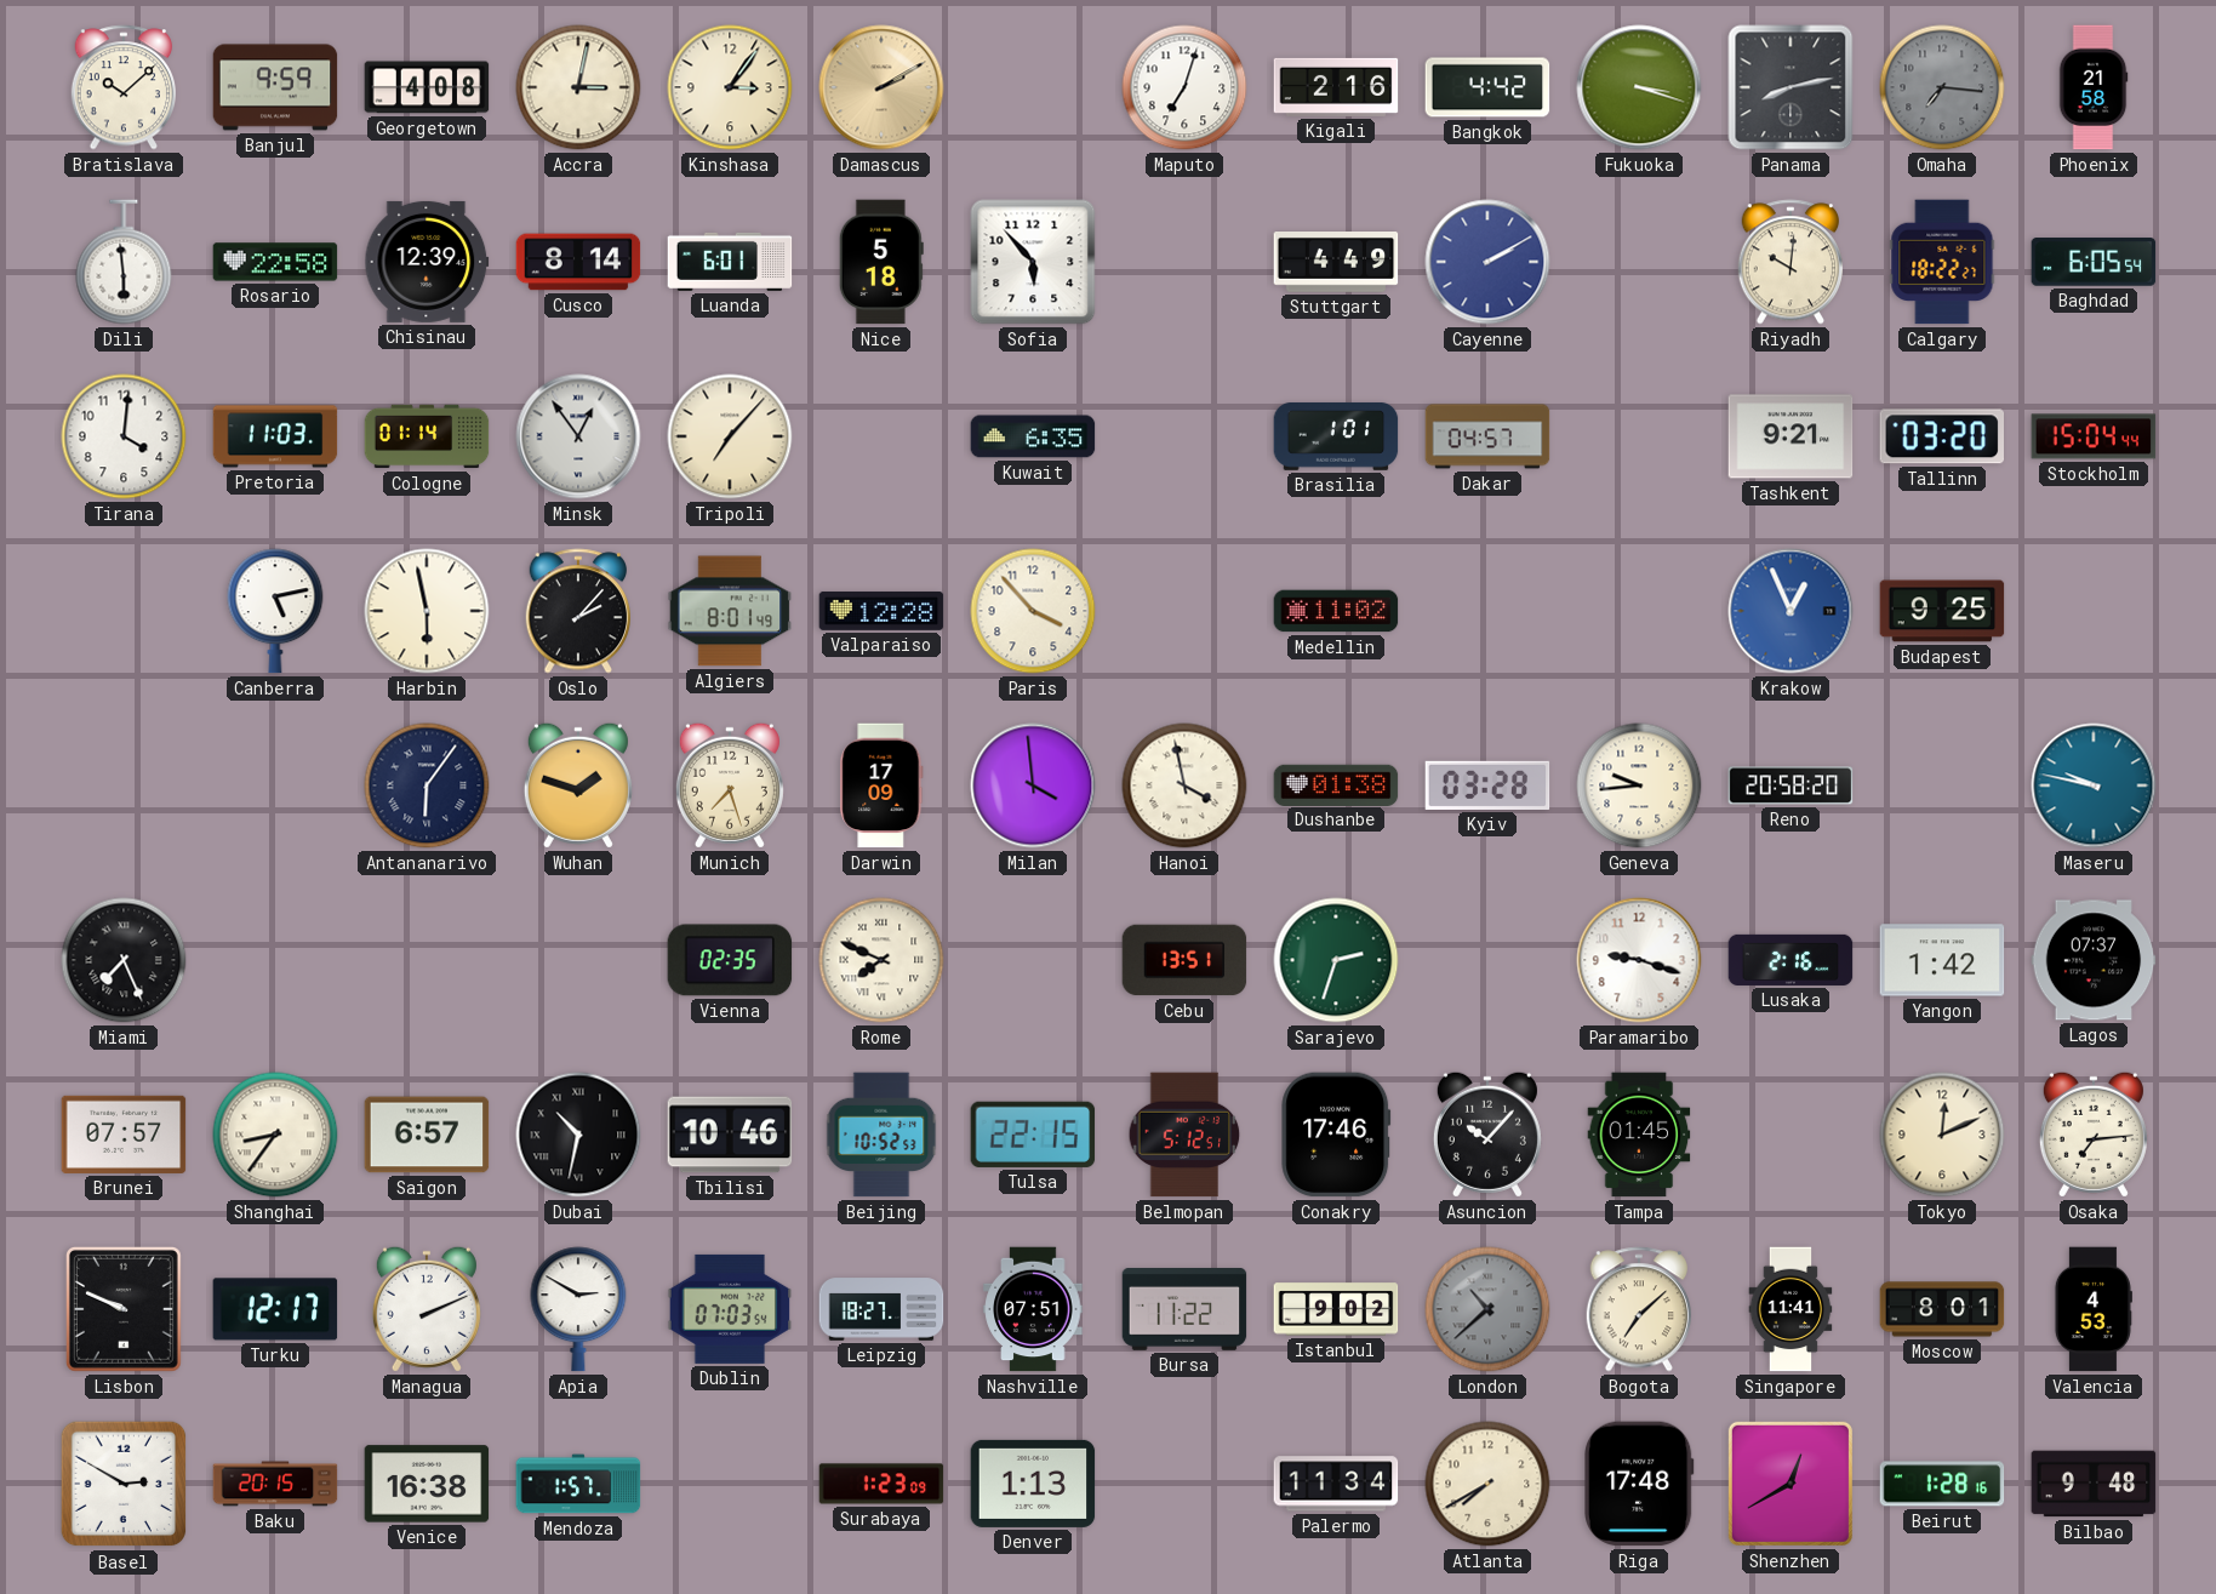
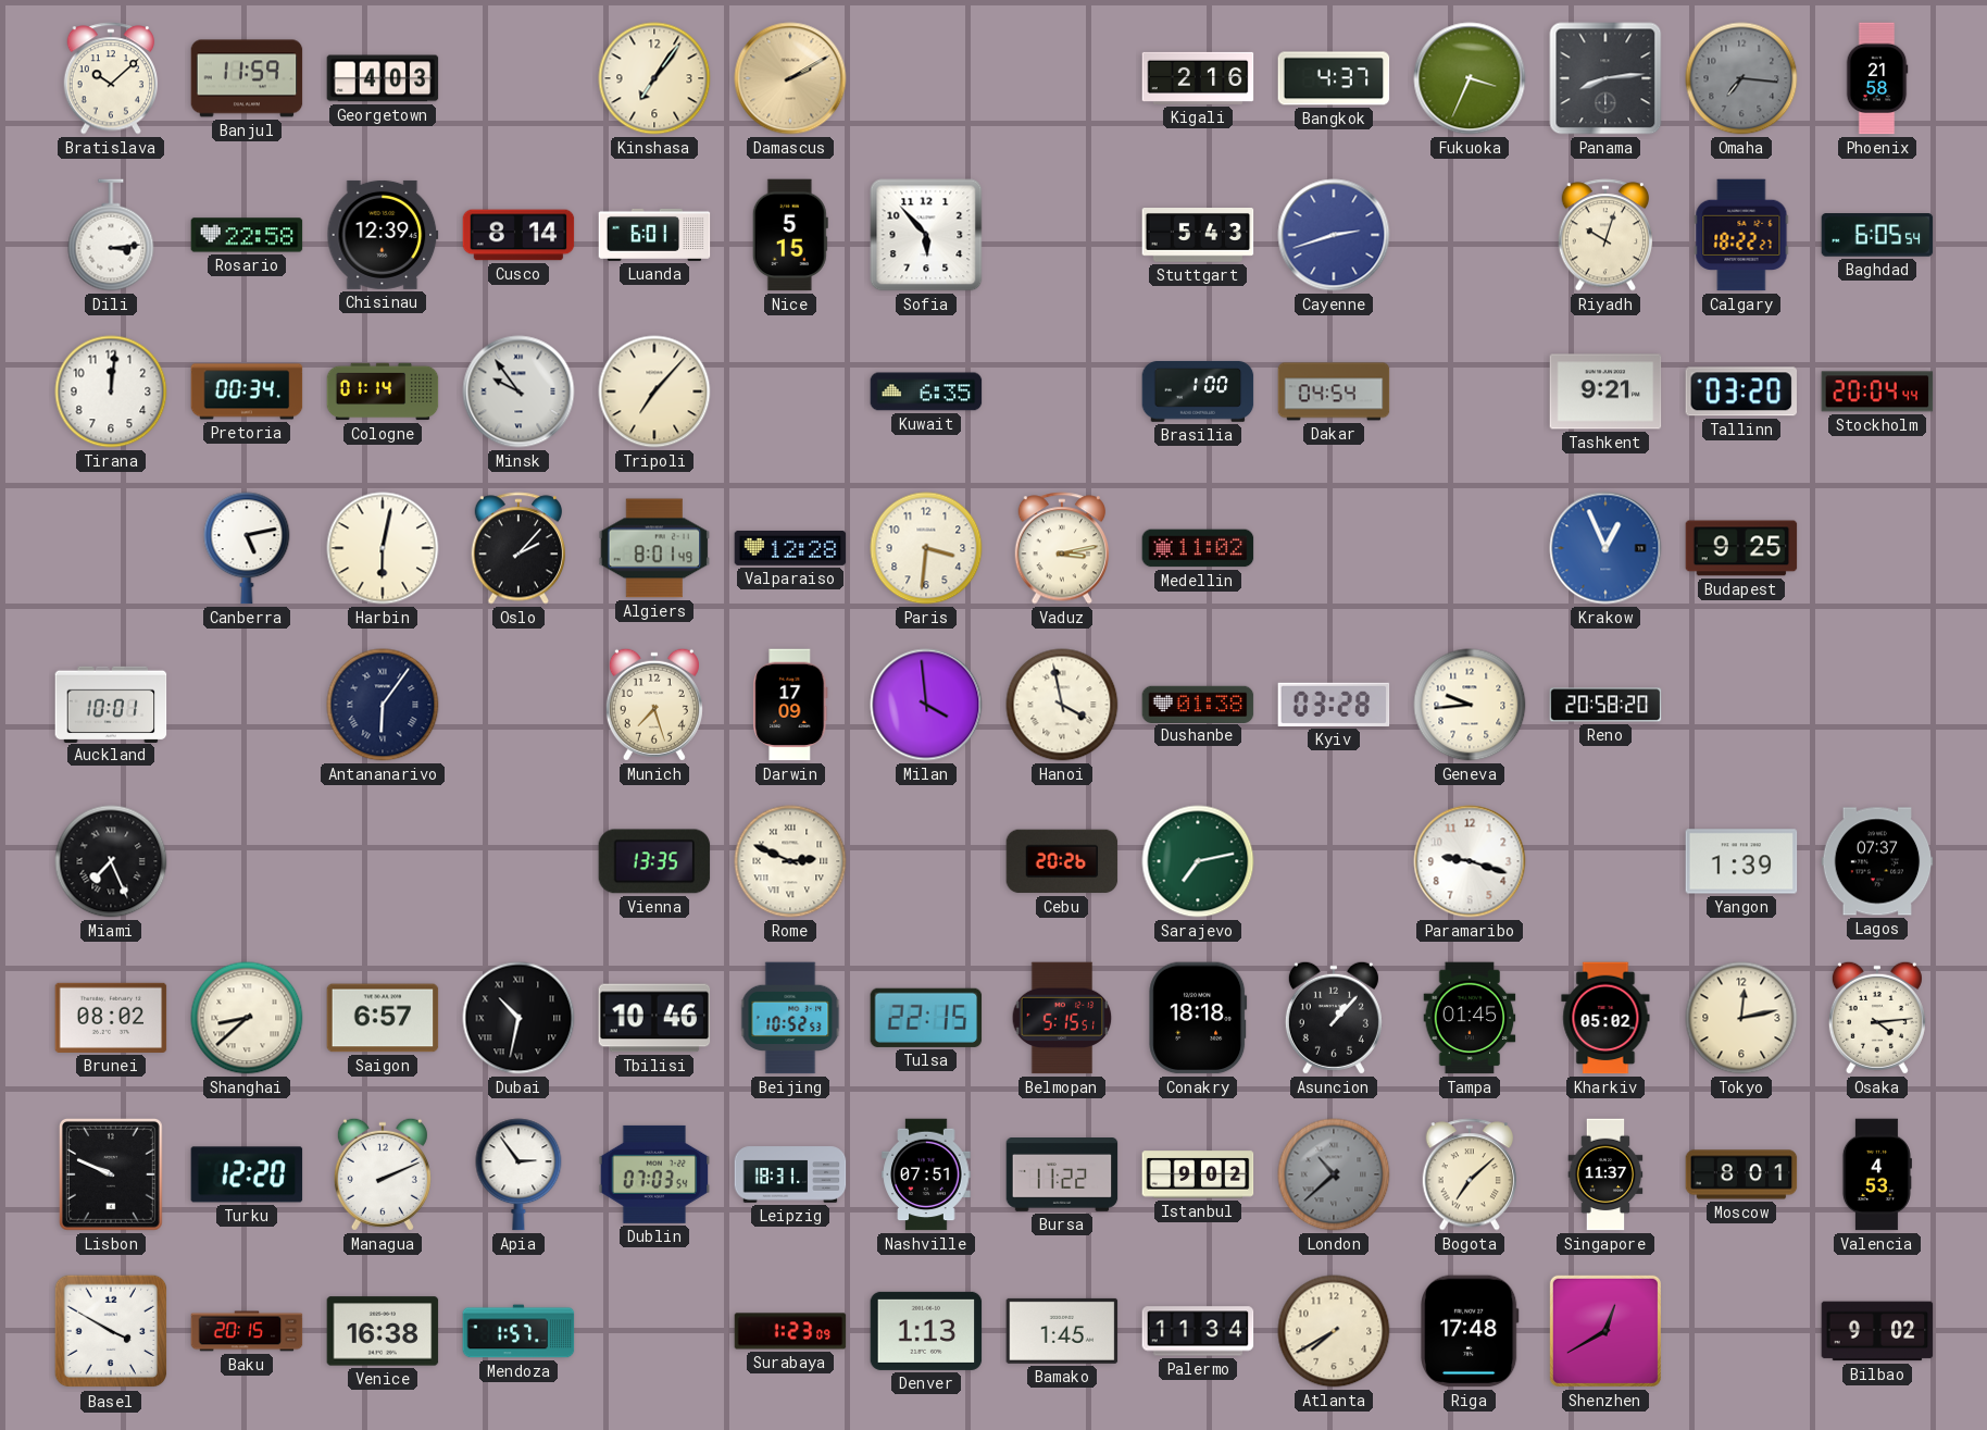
Banjul: 9:59 -> 11:59 (247, 78)
Georgetown: 4:08 -> 4:03 (383, 78)
Accra: 3:02 -> none (578, 87)
Kinshasa: 3:06 -> 7:06 (654, 78)
Maputo: 7:03 -> none (1184, 87)
Bangkok: 4:42 -> 4:37 (1334, 78)
Fukuoka: 3:18 -> 3:34 (1470, 78)
Panama: 8:13 -> 8:14 (1605, 78)
Dili: 5:59 -> 3:14 (111, 235)
Nice: 5:18 -> 5:15 (790, 235)
Stuttgart: 4:49 -> 5:43 (1198, 236)
Cayenne: 2:10 -> 2:42 (1334, 235)
Riyadh: 10:01 -> 10:03 (1604, 235)
Tirana: 4:01 -> 12:01 (111, 391)
Pretoria: 11:03 -> 00:34 (247, 391)
Minsk: 12:54 -> 9:54 (518, 391)
Brasilia: 1:01 -> 1:00 (1198, 391)
Dakar: 04:57 -> 04:54 (1334, 391)
Stockholm: 15:04 -> 20:04 (1877, 391)
Harbin: 5:58 -> 6:02 (383, 548)
Paris: 3:53 -> 3:31 (926, 548)
Vaduz: none -> 3:13 (1061, 548)
Auckland: none -> 10:01 (111, 704)
Wuhan: 1:48 -> none (578, 785)
Maseru: 9:47 -> none (2094, 785)
Vienna: 02:35 -> 13:35 (654, 861)
Rome: 7:49 -> 2:49 (790, 861)
Cebu: 13:51 -> 20:26 (1062, 861)
Sarajevo: 2:33 -> 7:13 (1198, 861)
Lusaka: 2:16 -> none (1790, 960)
Yangon: 1:42 -> 1:39 (1741, 861)
Brunei: 07:57 -> 08:02 (111, 1018)
Shanghai: 8:36 -> 8:38 (247, 1018)
Belmopan: 5:12 -> 5:15 (1062, 1018)
Conakry: 17:46 -> 18:18 (1198, 1018)
Asuncion: 10:07 -> 1:07 (1334, 1018)
Kharkiv: none -> 05:02 (1605, 1018)
Tokyo: 12:11 -> 12:13 (1741, 1018)
Osaka: 7:14 -> 4:14 (1877, 1018)
Turku: 12:17 -> 12:20 (247, 1174)
Apia: 2:50 -> 2:54 (518, 1174)
Leipzig: 18:27 -> 18:31 (790, 1174)
Singapore: 11:41 -> 11:37 (1605, 1174)
Basel: 2:50 -> 3:50 (111, 1331)
Bamako: none -> 1:45 (1062, 1331)
Beirut: 1:28 -> none (1942, 1484)
Bilbao: 9:48 -> 9:02 (1877, 1331)
